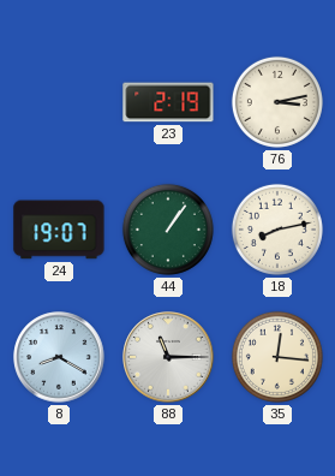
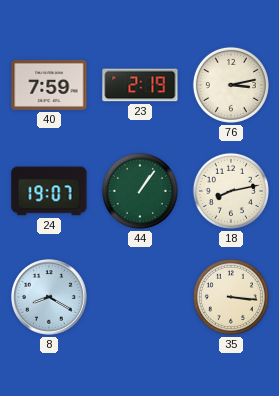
40: none -> 7:59 (49, 85)
88: 11:15 -> none (168, 357)
35: 12:16 -> 3:16 (231, 297)
